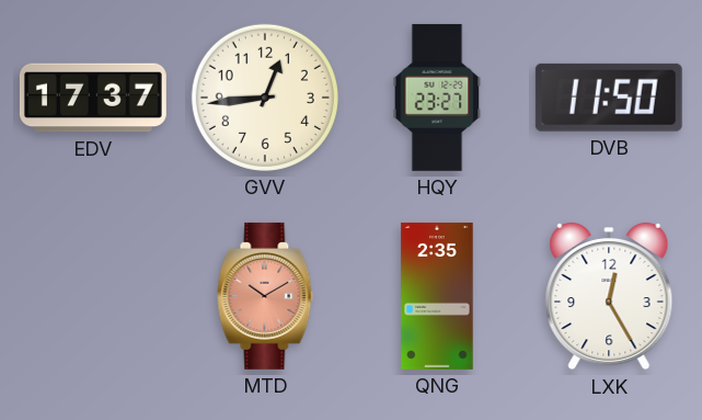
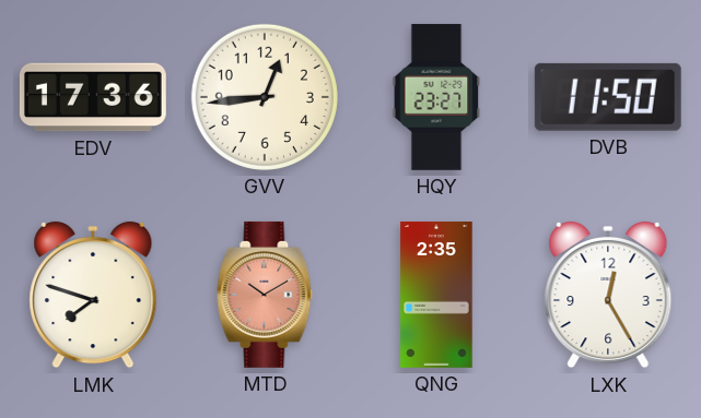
EDV: 17:37 -> 17:36 (93, 97)
LMK: none -> 7:48 (93, 295)
